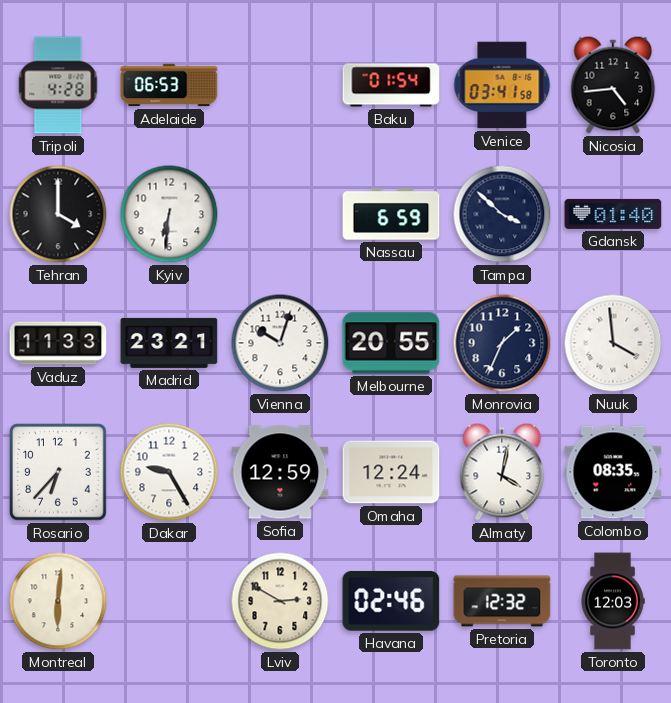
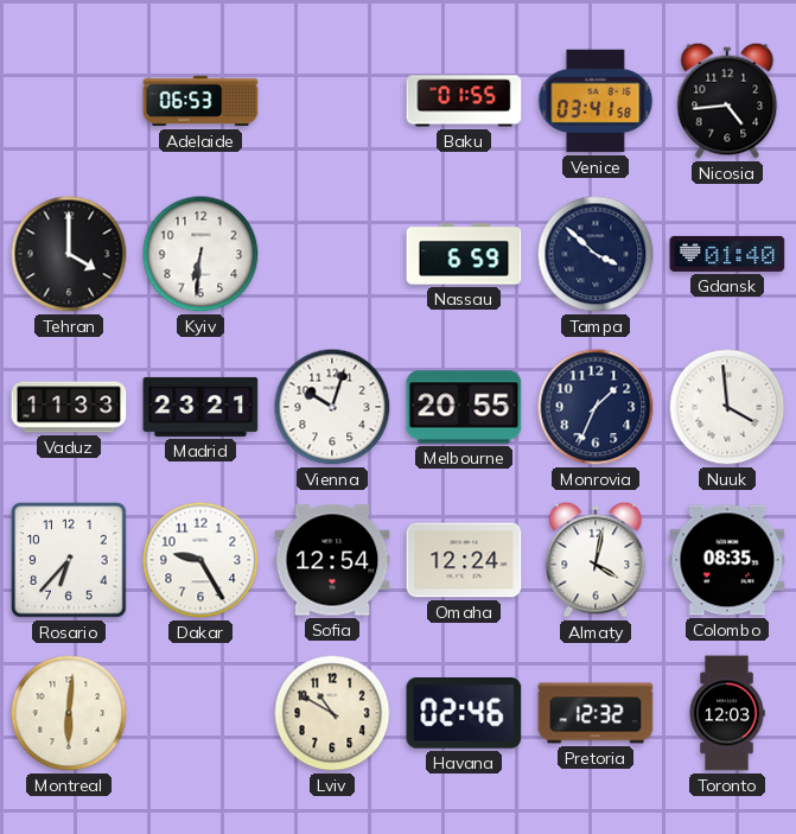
Tripoli: 4:28 -> none (58, 85)
Baku: 01:54 -> 01:55 (464, 101)
Sofia: 12:59 -> 12:54 (332, 560)
Lviv: 2:50 -> 10:50 (332, 713)
